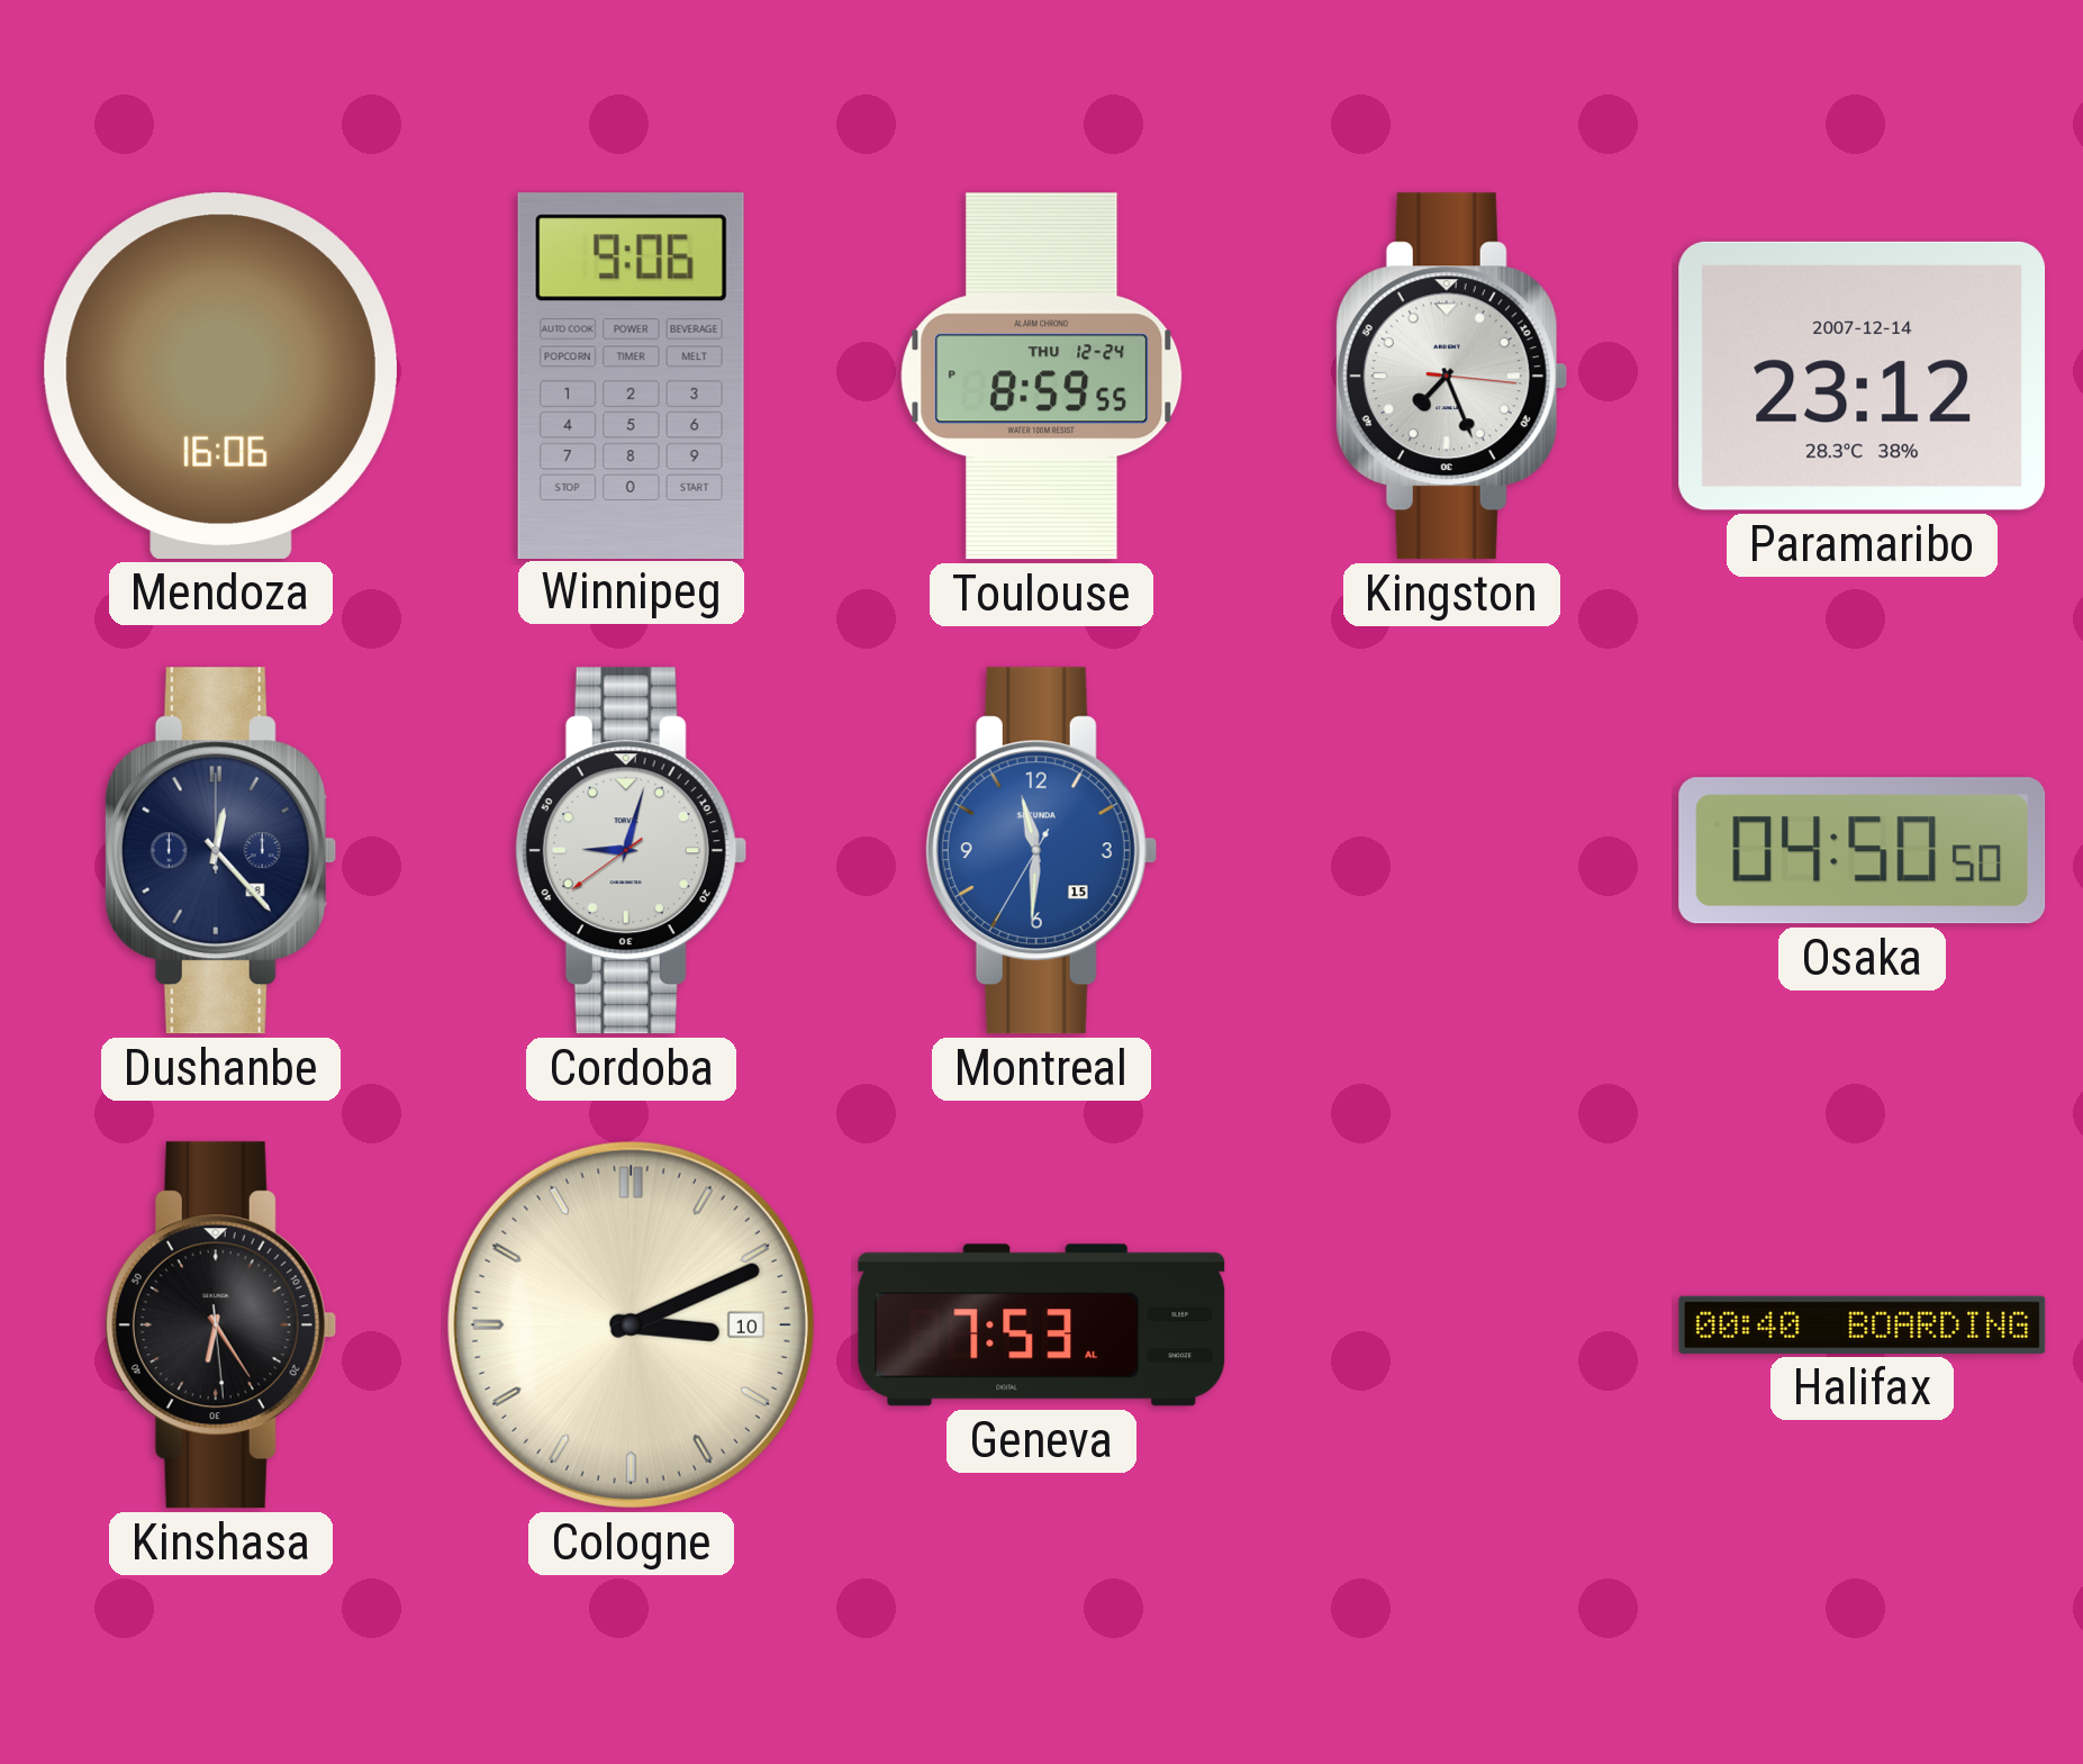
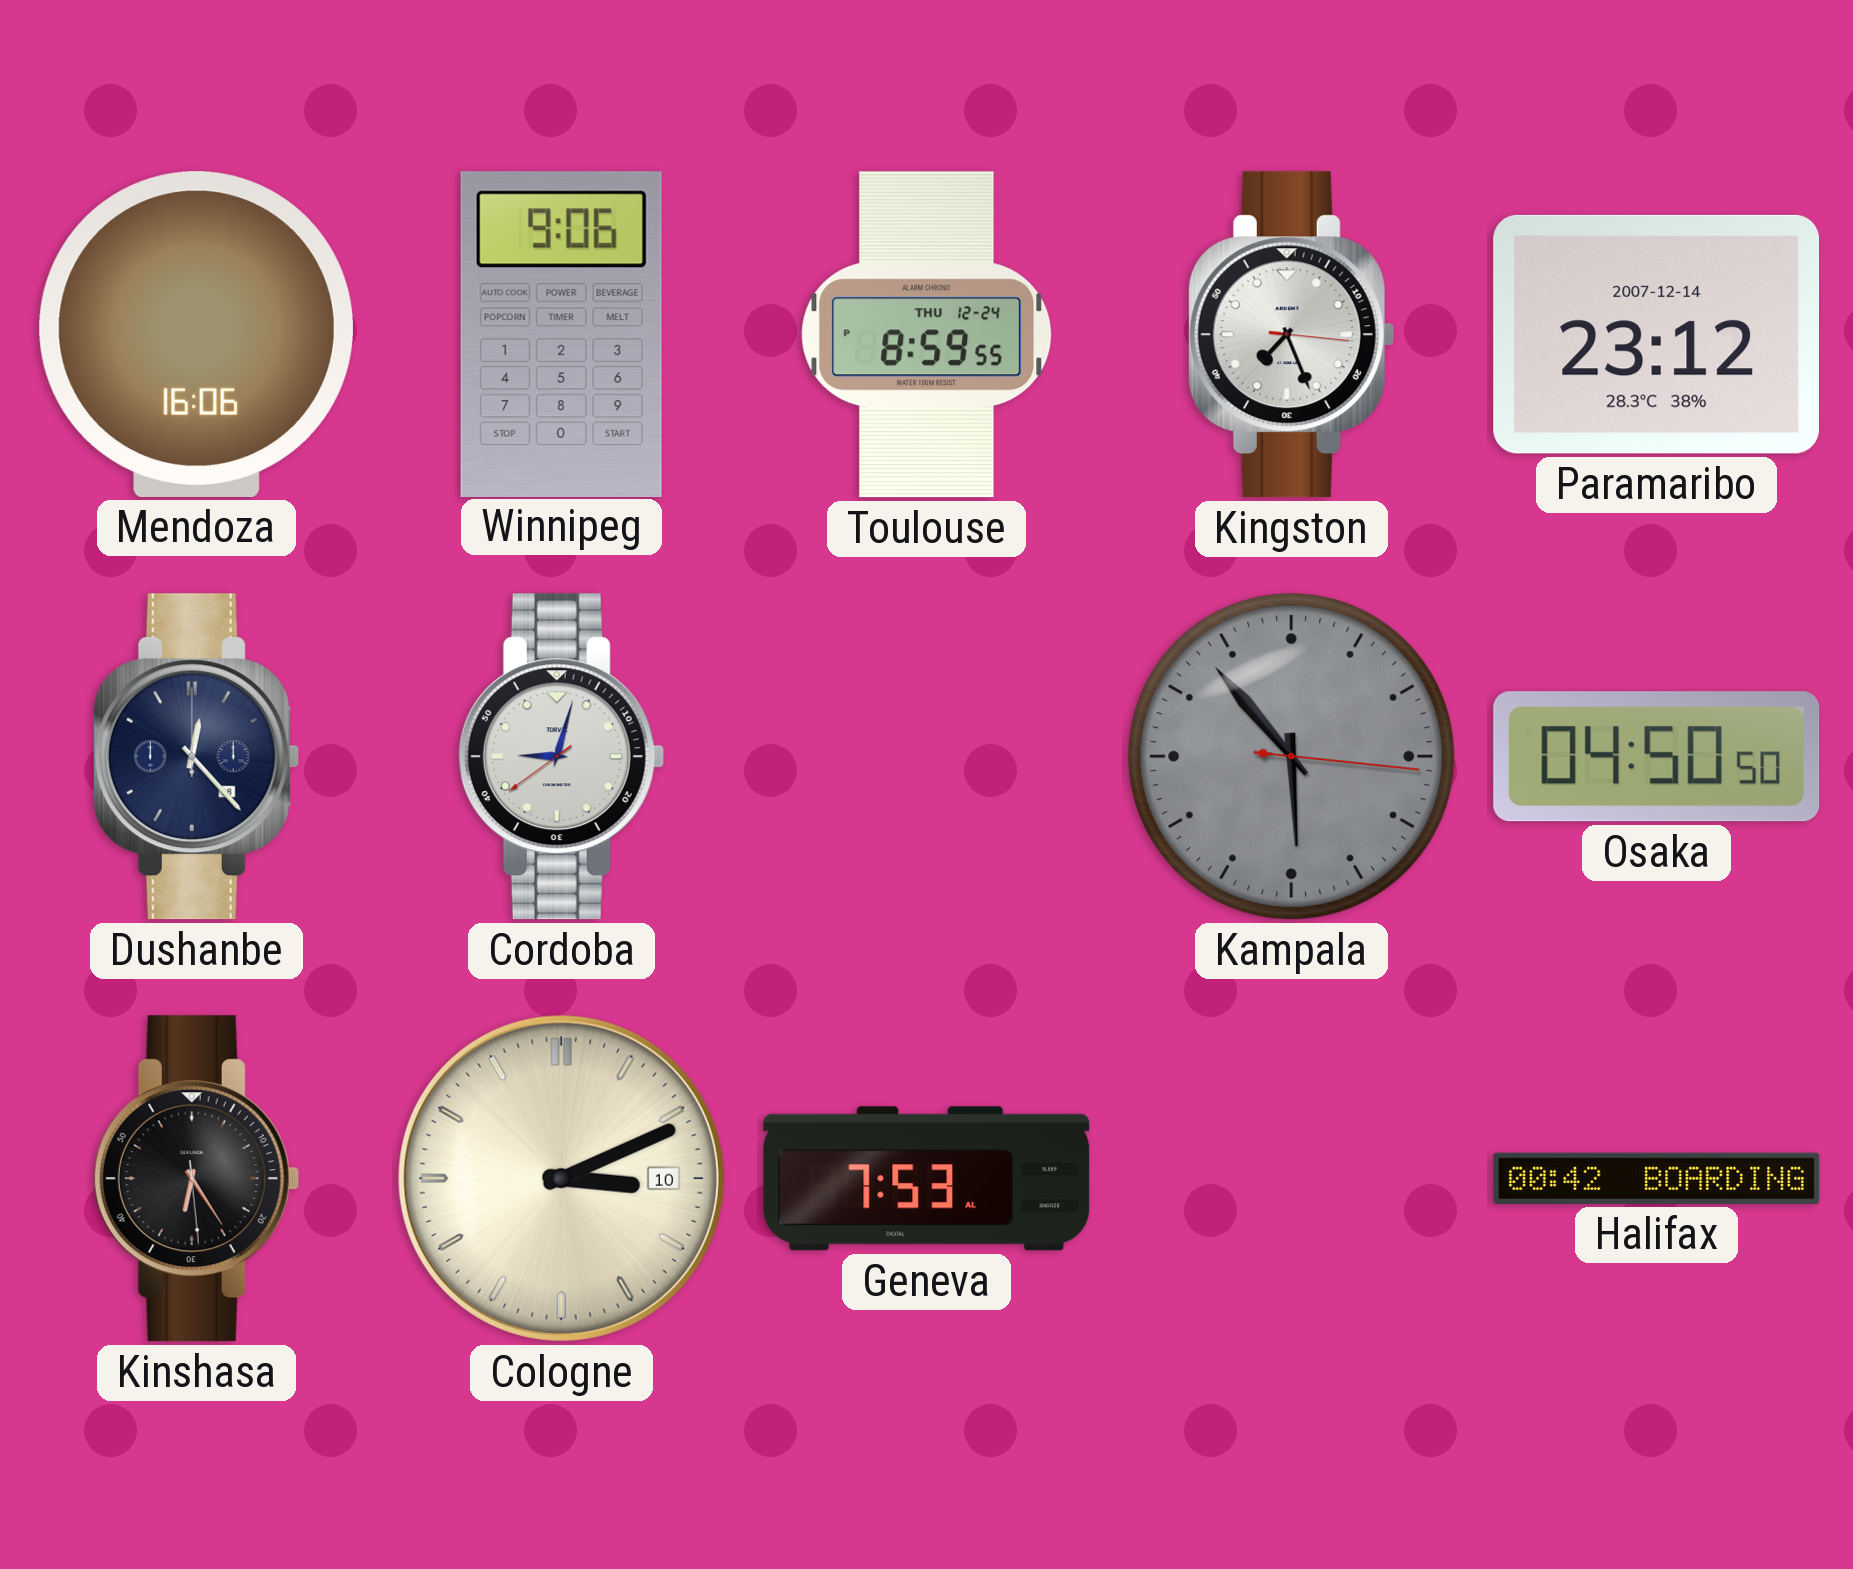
Montreal: 11:30 -> none (1041, 851)
Kampala: none -> 5:53 (1292, 757)
Halifax: 00:40 -> 00:42 (1657, 1178)
